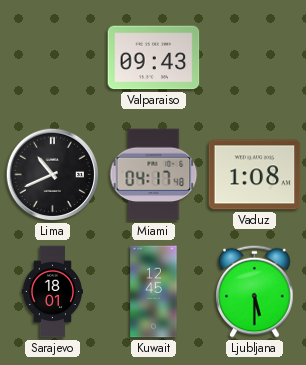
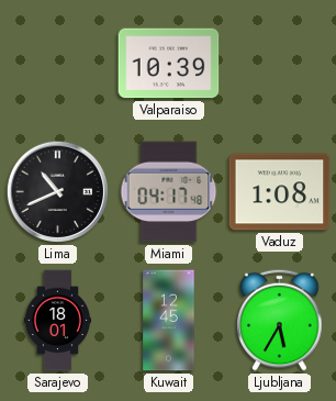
Valparaiso: 09:43 -> 10:39 (169, 64)
Ljubljana: 5:30 -> 5:35 (280, 320)
